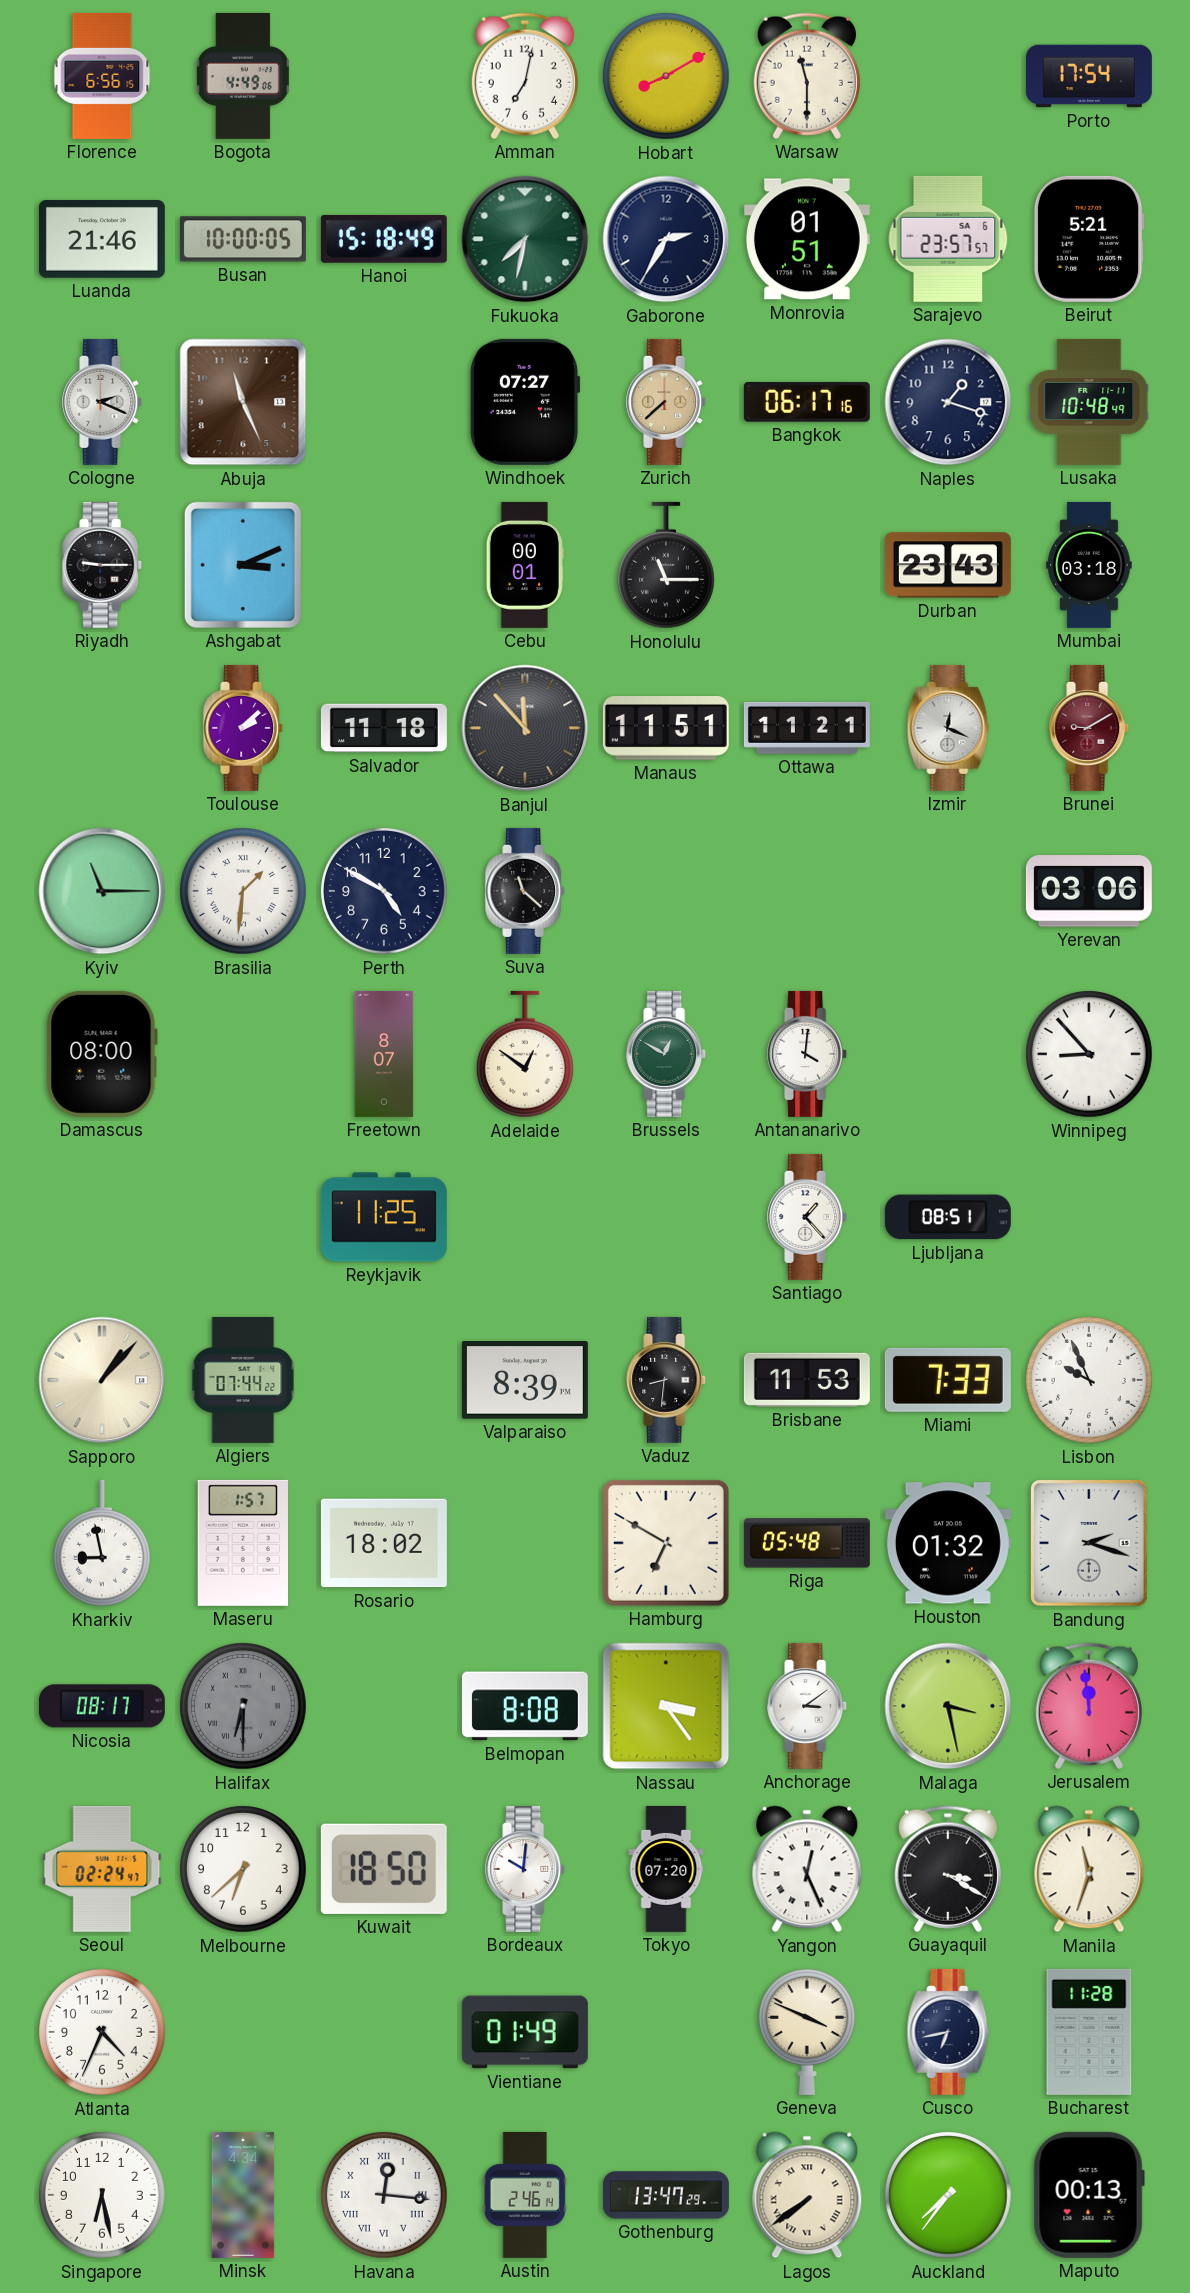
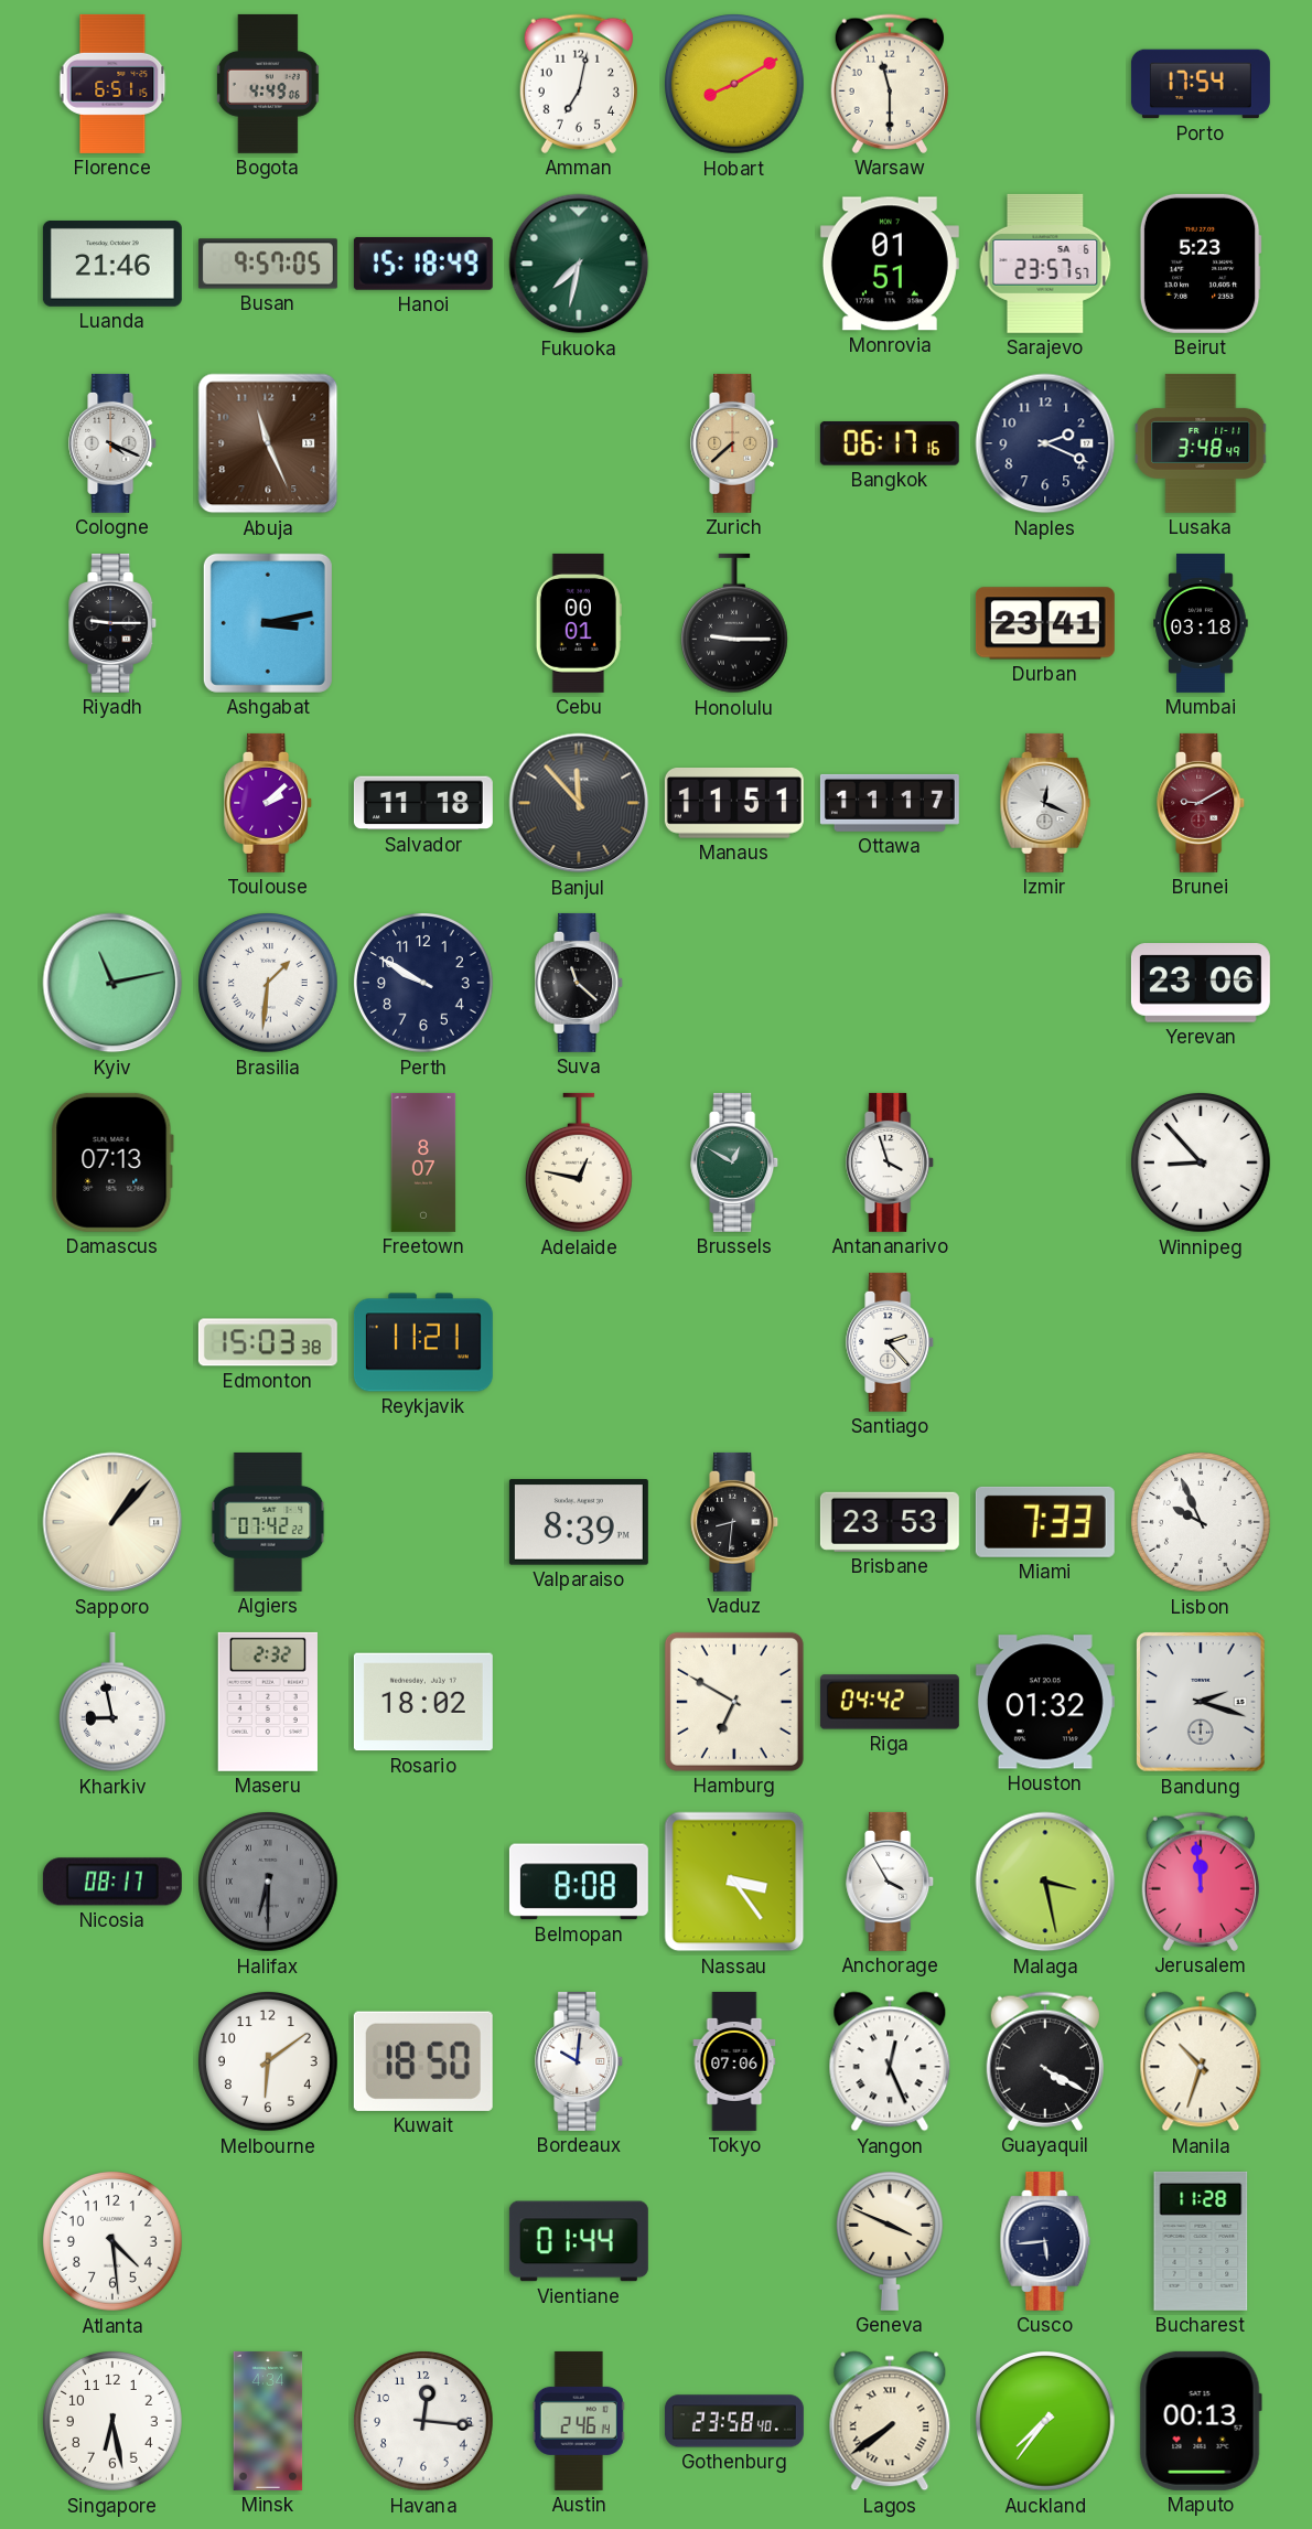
Florence: 6:56 -> 6:51 (112, 84)
Busan: 10:00 -> 9:57 (268, 264)
Gaborone: 2:35 -> none (666, 239)
Beirut: 5:21 -> 5:23 (1201, 264)
Cologne: 2:19 -> 4:19 (114, 443)
Windhoek: 07:27 -> none (525, 402)
Naples: 1:18 -> 2:19 (1045, 443)
Lusaka: 10:48 -> 3:48 (1201, 443)
Ashgabat: 3:11 -> 3:13 (268, 623)
Honolulu: 11:15 -> 9:15 (734, 623)
Durban: 23:43 -> 23:41 (1045, 623)
Ottawa: 11:21 -> 11:17 (890, 803)
Kyiv: 11:15 -> 11:13 (112, 983)
Perth: 4:50 -> 9:50 (424, 984)
Yerevan: 03:06 -> 23:06 (1201, 983)
Damascus: 08:00 -> 07:13 (112, 1162)
Adelaide: 12:51 -> 12:47 (579, 1162)
Antananarivo: 4:01 -> 3:57 (891, 1162)
Edmonton: none -> 15:03 (268, 1342)
Reykjavik: 11:25 -> 11:21 (423, 1342)
Santiago: 1:23 -> 2:23 (891, 1342)
Ljubljana: 08:51 -> none (948, 1217)
Algiers: 07:44 -> 07:42 (268, 1522)
Brisbane: 11:53 -> 23:53 (890, 1522)
Maseru: 1:57 -> 2:32 (268, 1702)
Riga: 05:48 -> 04:42 (890, 1702)
Anchorage: 3:09 -> 3:55 (891, 1882)
Seoul: 02:24 -> none (102, 1869)
Melbourne: 6:38 -> 6:09 (269, 2062)
Tokyo: 07:20 -> 07:06 (734, 2061)
Guayaquil: 3:20 -> 4:20 (1045, 2061)
Manila: 11:33 -> 10:33 (1201, 2061)
Atlanta: 4:34 -> 4:29 (114, 2242)
Vientiane: 01:49 -> 01:44 (579, 2241)
Cusco: 6:43 -> 5:44 (1045, 2241)
Havana numerals: Roman -> Arabic (424, 2422)
Gothenburg: 13:47 -> 23:58 (734, 2421)
